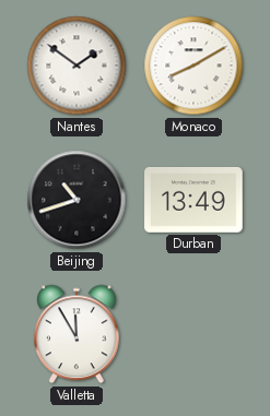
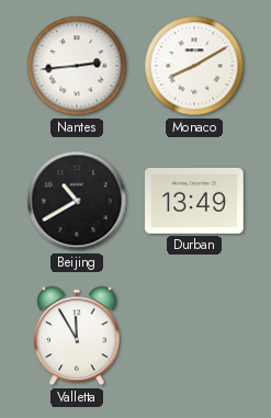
Nantes: 1:51 -> 2:44 (77, 66)
Beijing: 10:42 -> 10:40 (77, 201)
